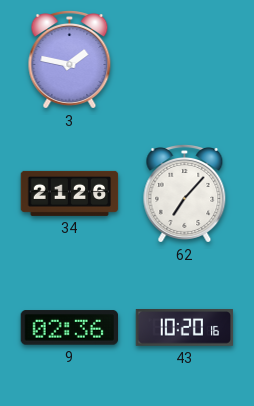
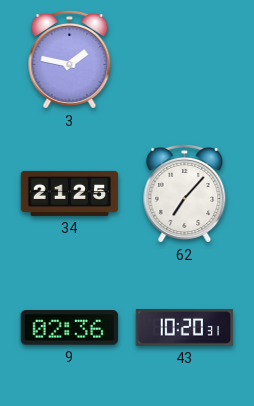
34: 21:26 -> 21:25 (70, 193)
43: 10:20:16 -> 10:20:31 (185, 328)
